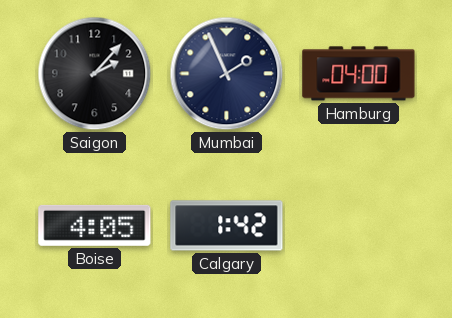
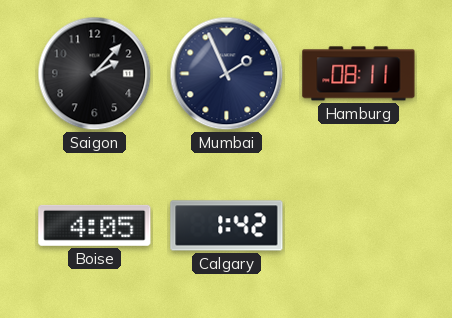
Hamburg: 04:00 -> 08:11 (359, 74)
